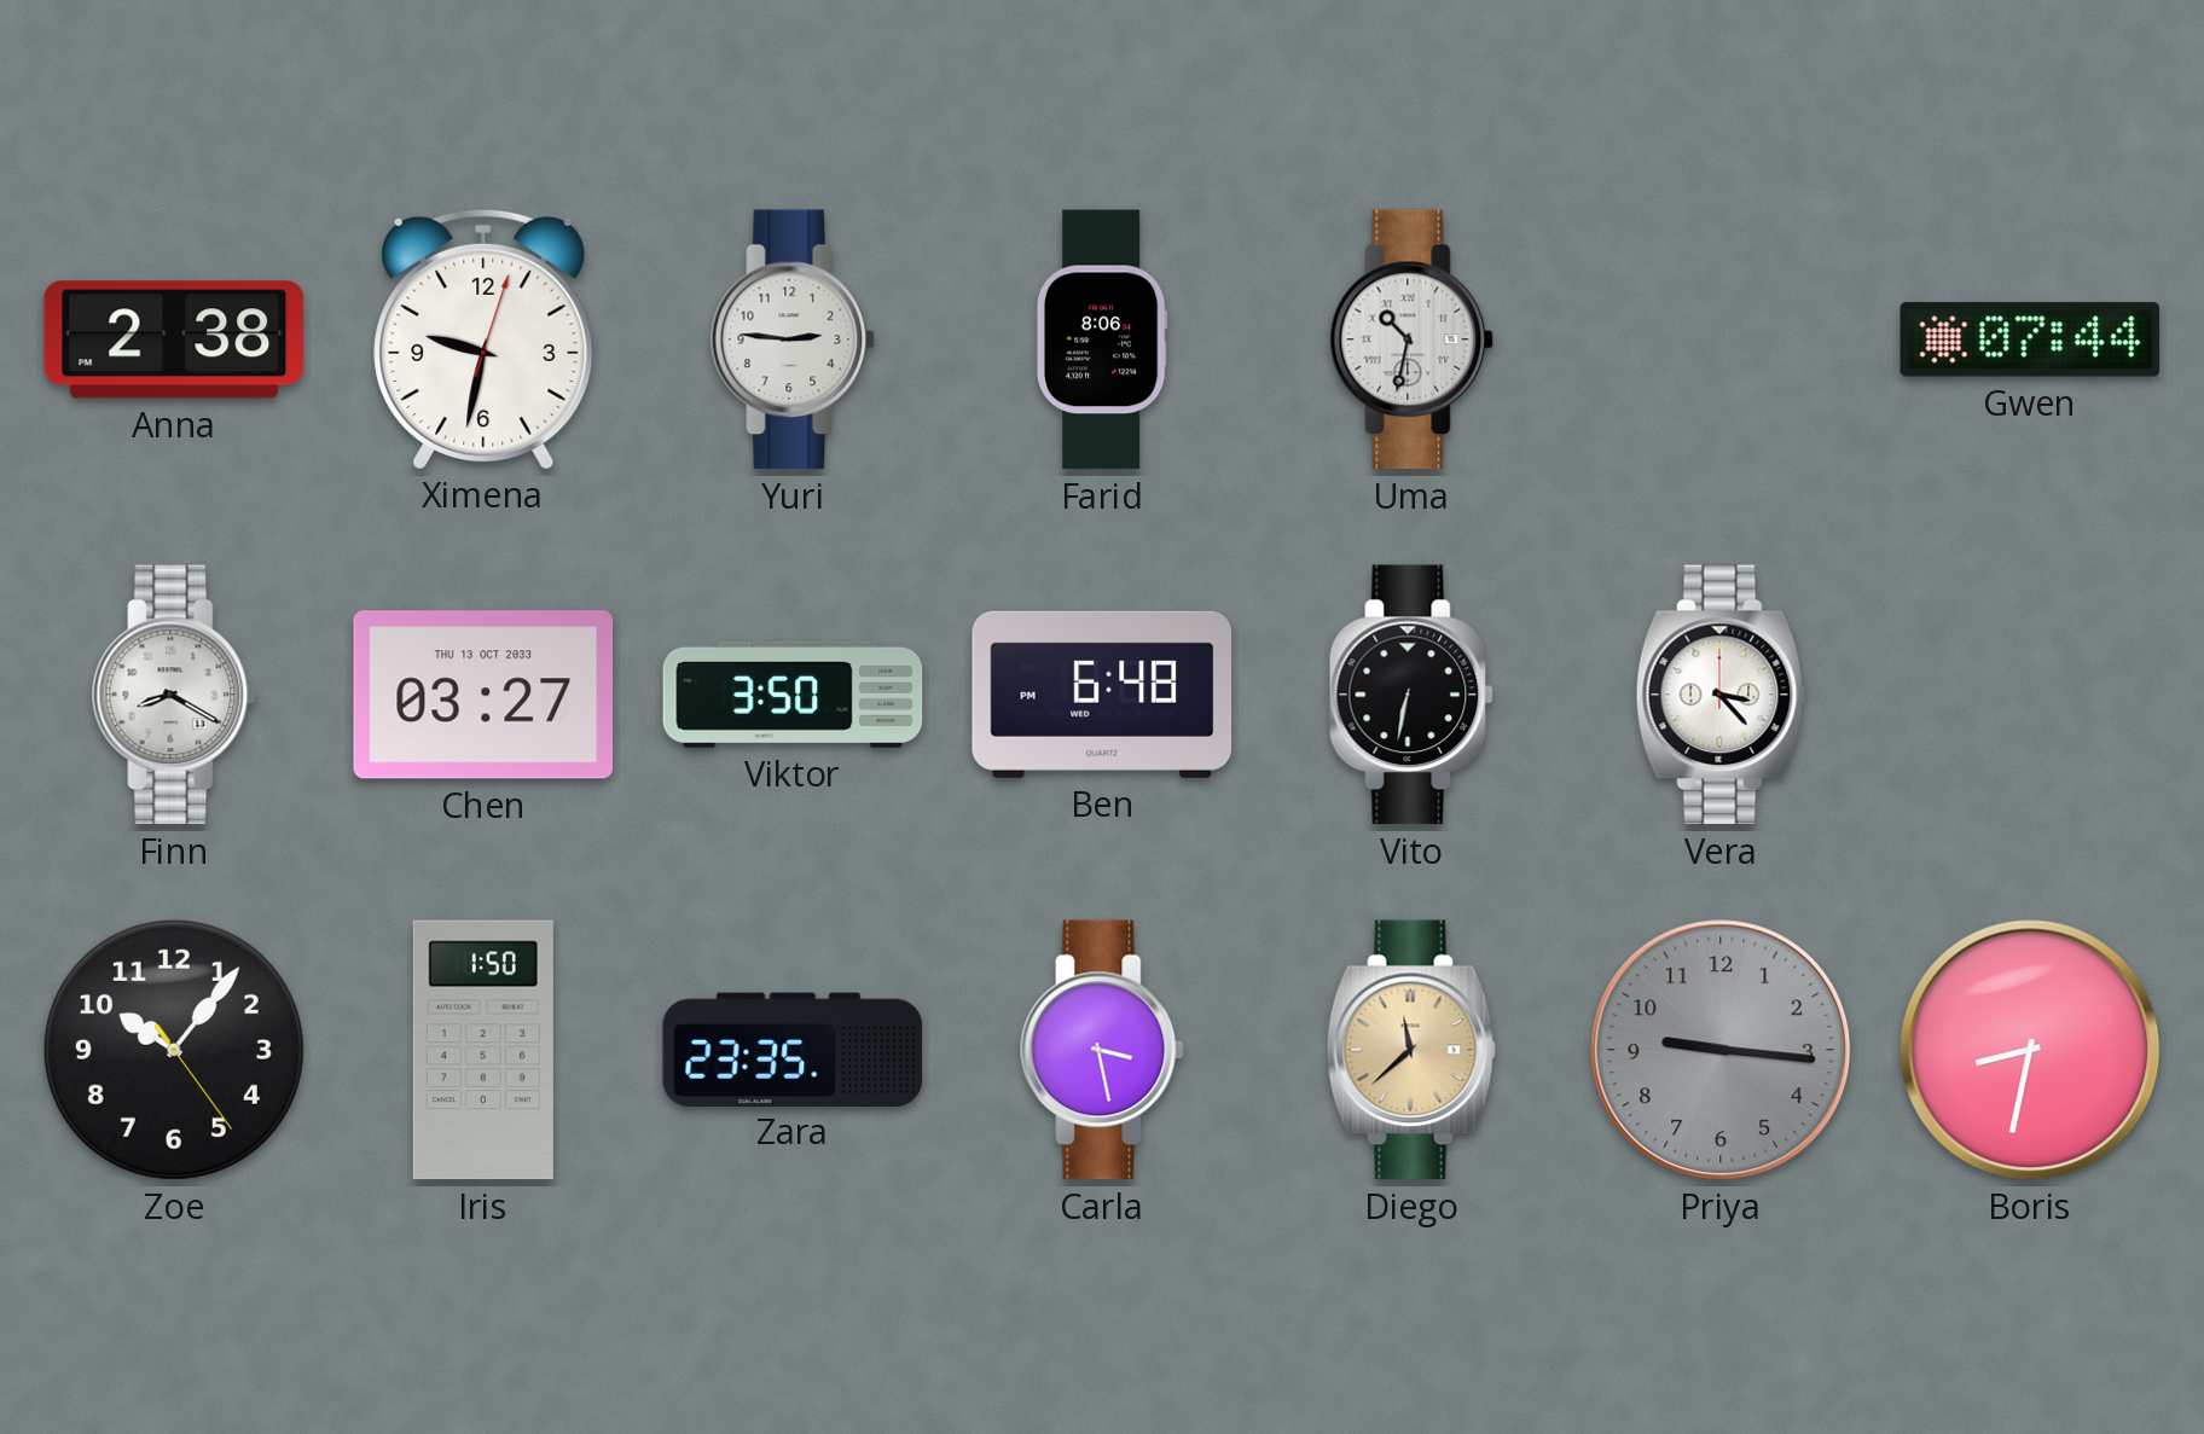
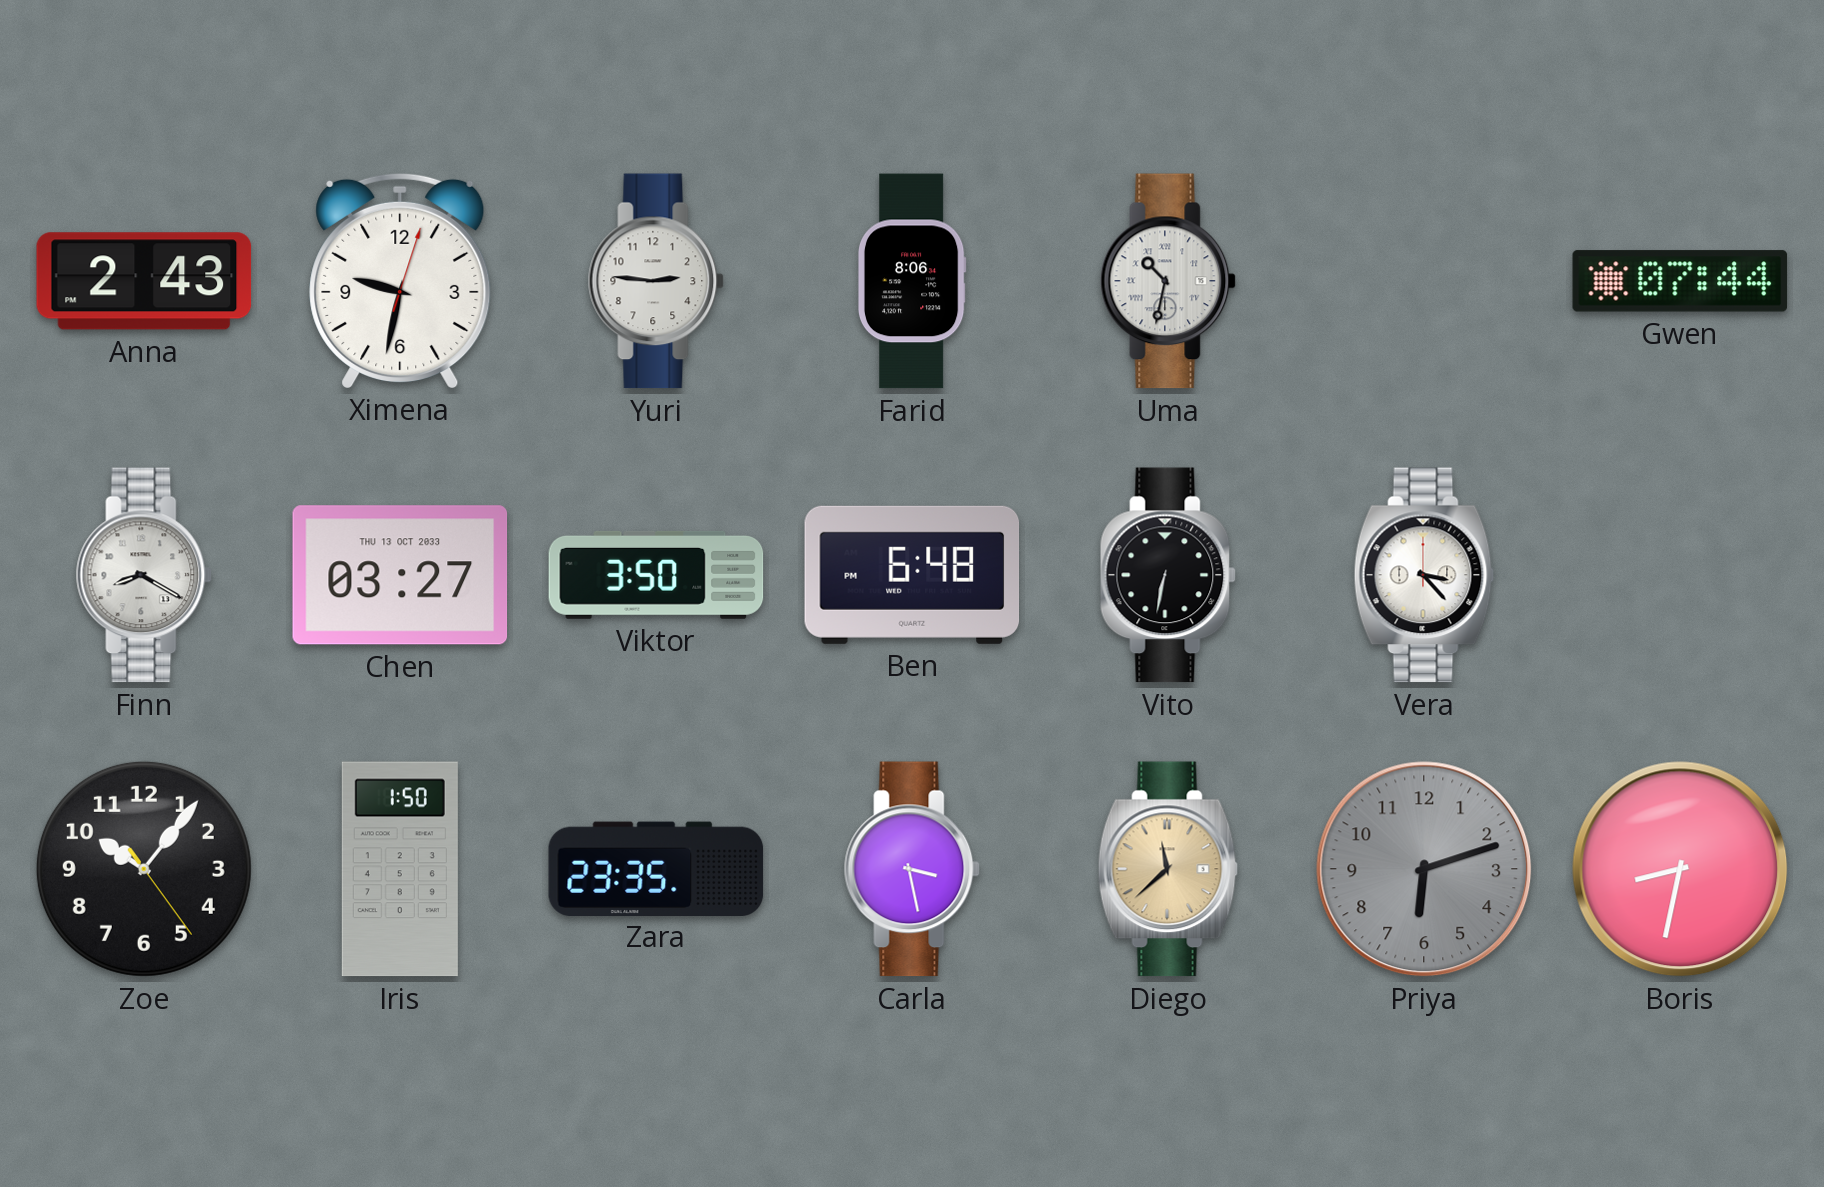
Anna: 2:38 -> 2:43 (144, 281)
Priya: 9:16 -> 6:12 (1424, 869)
